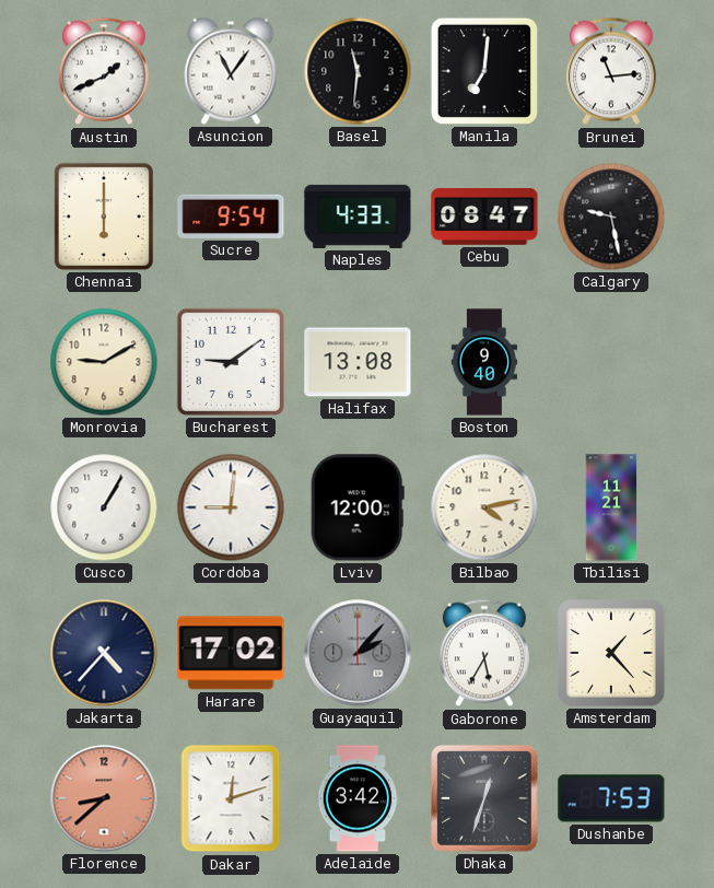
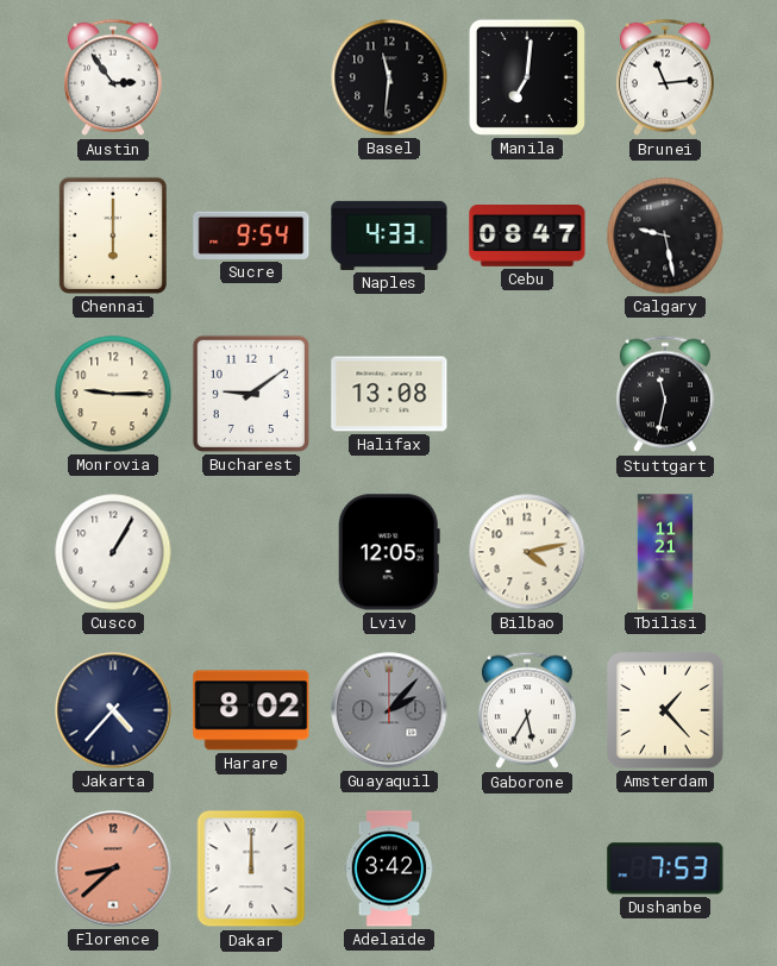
Austin: 1:41 -> 2:54 (113, 77)
Asuncion: 11:06 -> none (231, 71)
Monrovia: 9:10 -> 9:15 (113, 394)
Boston: 9:40 -> none (483, 362)
Stuttgart: none -> 11:32 (665, 394)
Cordoba: 9:01 -> none (231, 507)
Lviv: 12:00 -> 12:05 (389, 552)
Harare: 17:02 -> 8:02 (251, 710)
Dakar: 12:12 -> 12:00 (251, 868)
Dhaka: 12:33 -> none (485, 799)
